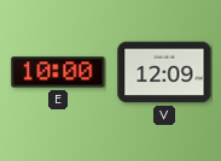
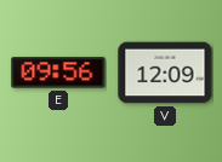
E: 10:00 -> 09:56 (58, 73)
